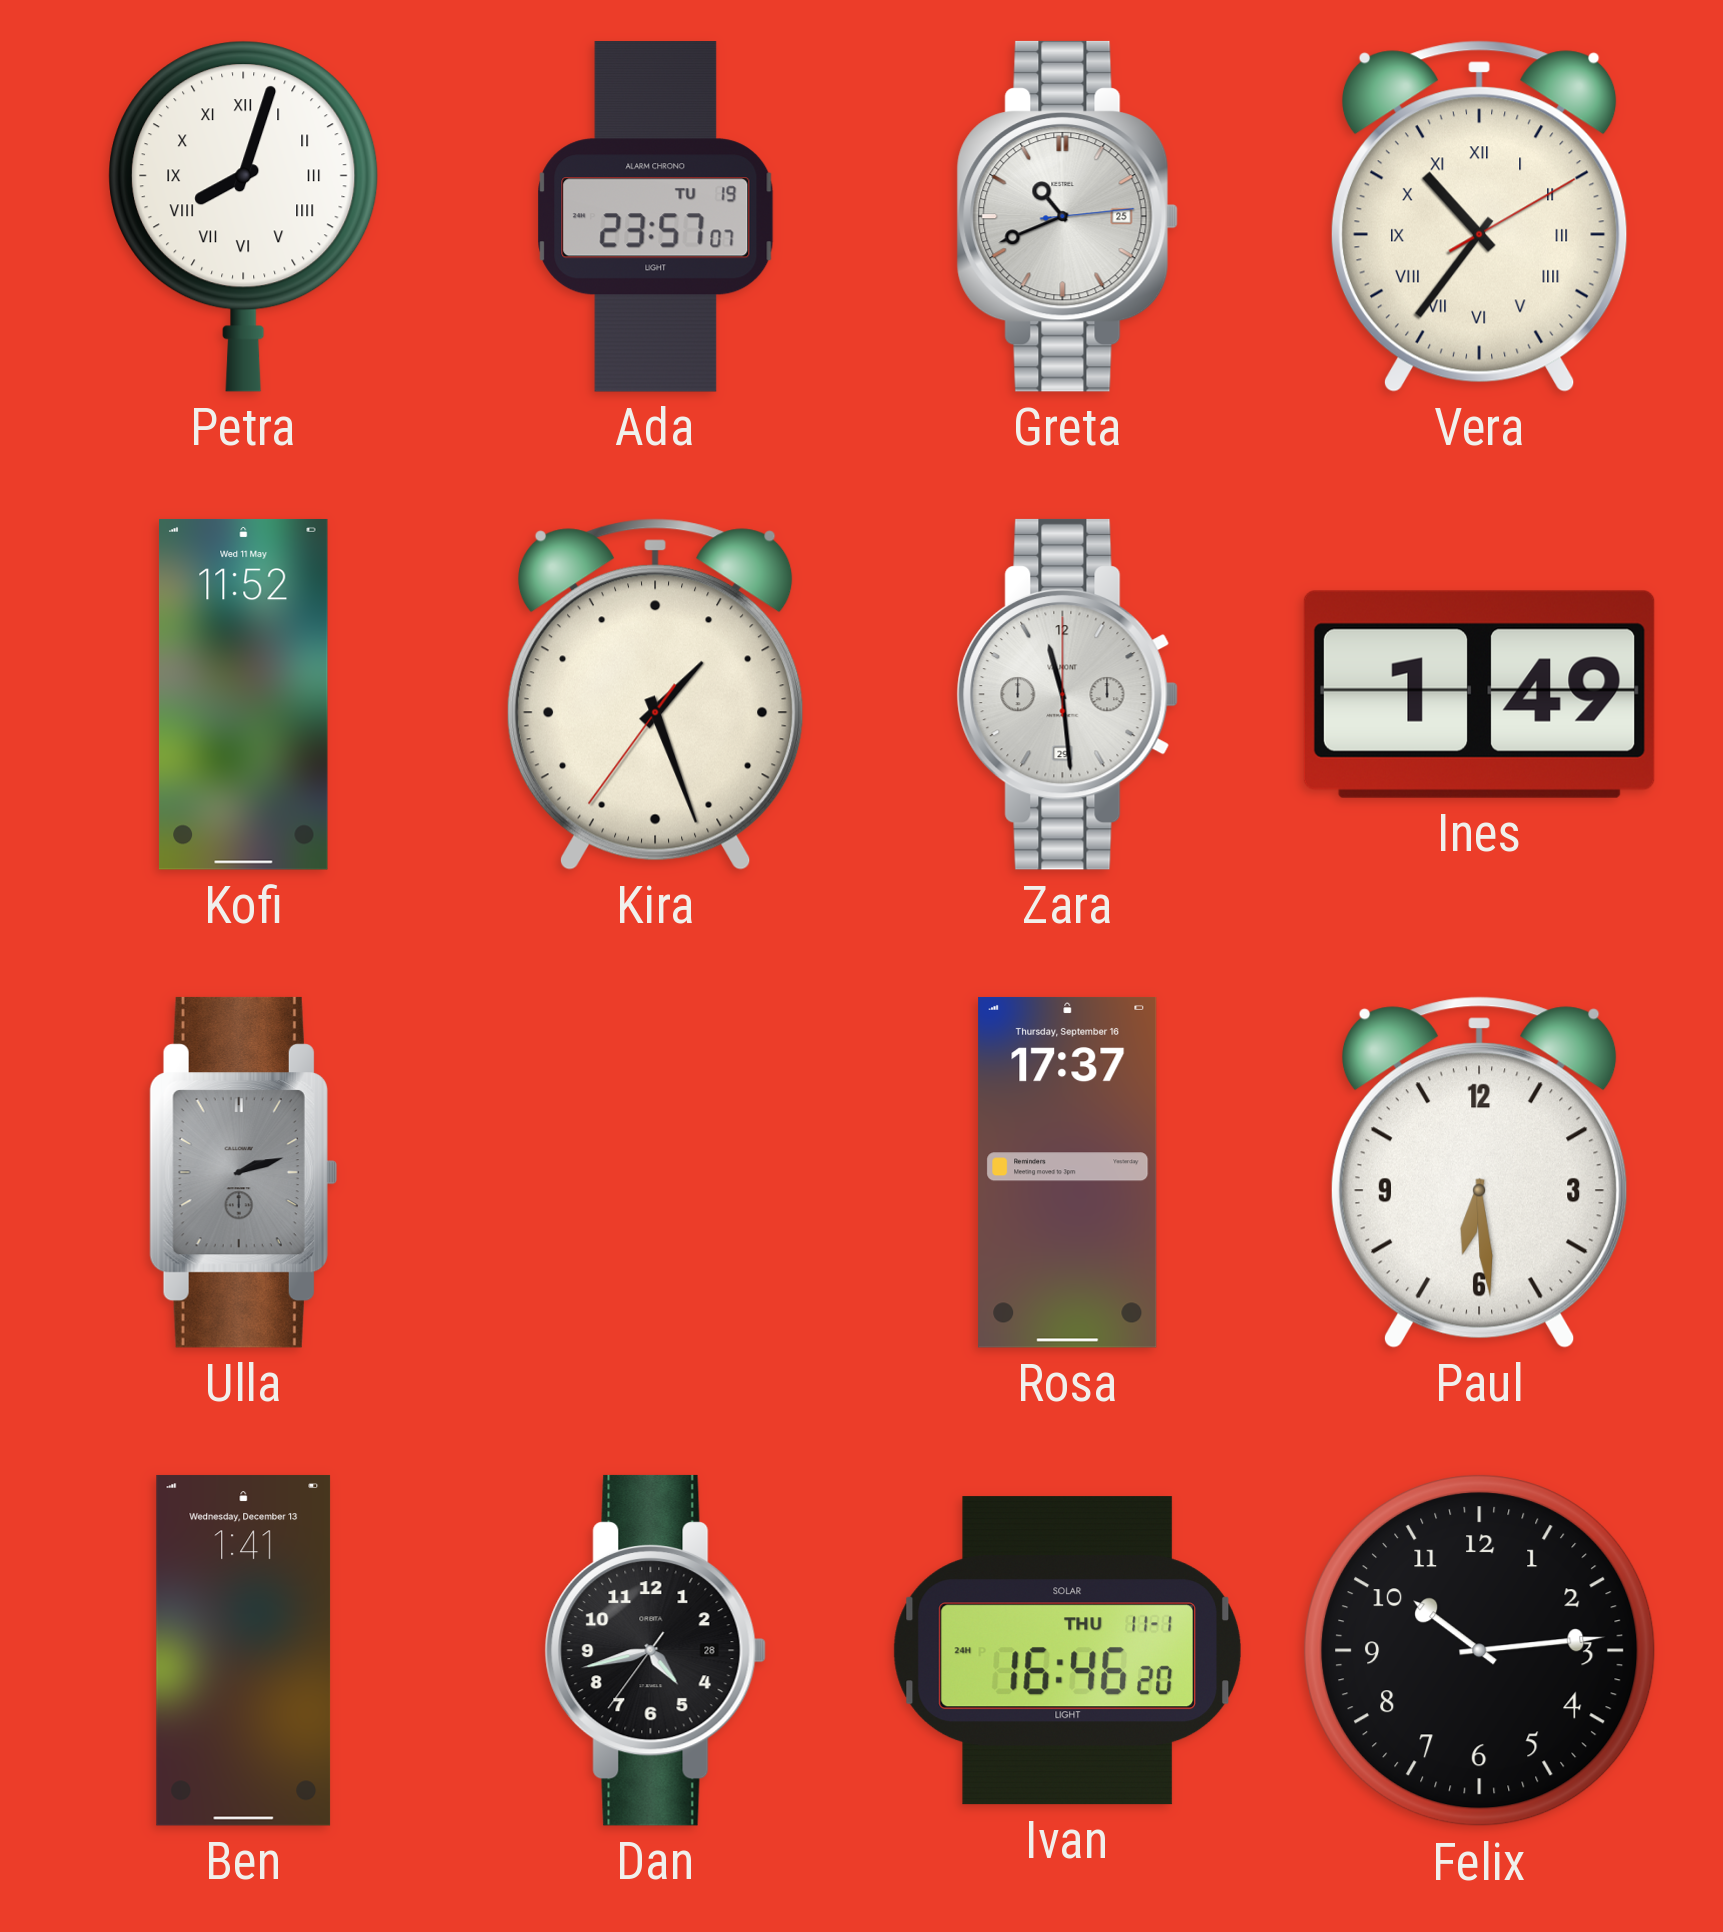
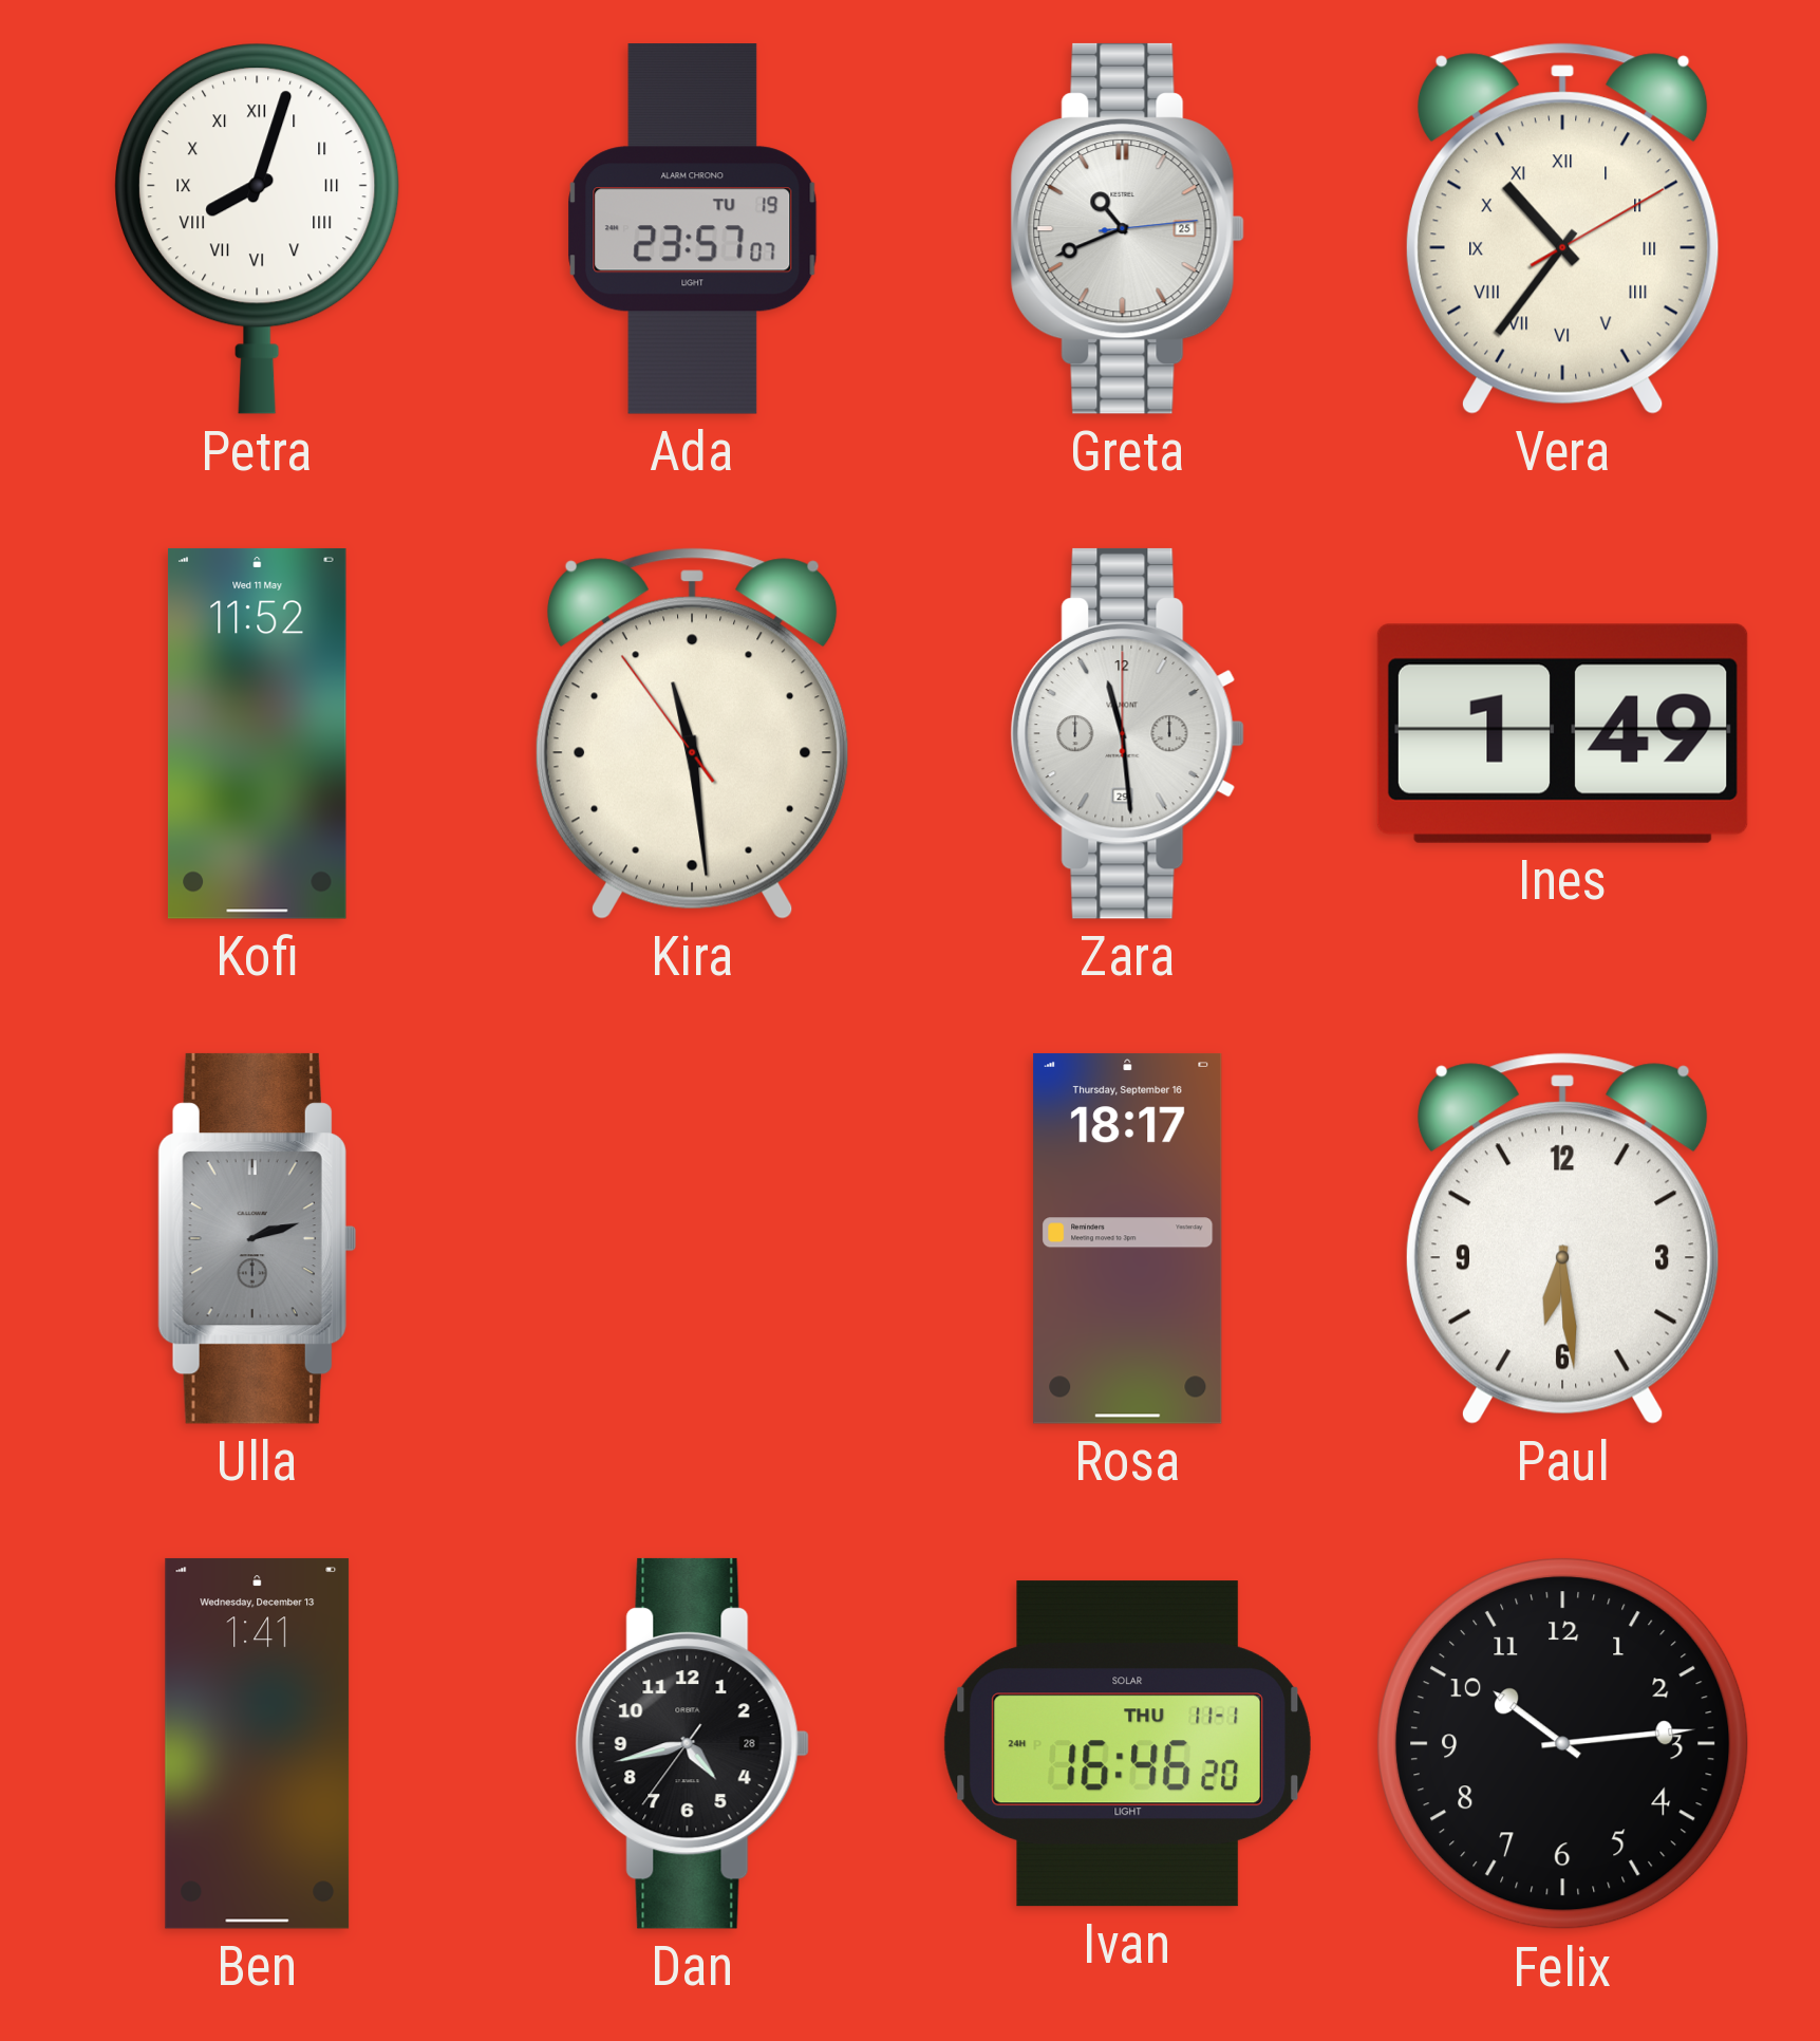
Kira: 1:26 -> 11:28 (692, 733)
Rosa: 17:37 -> 18:17 (1128, 1238)
